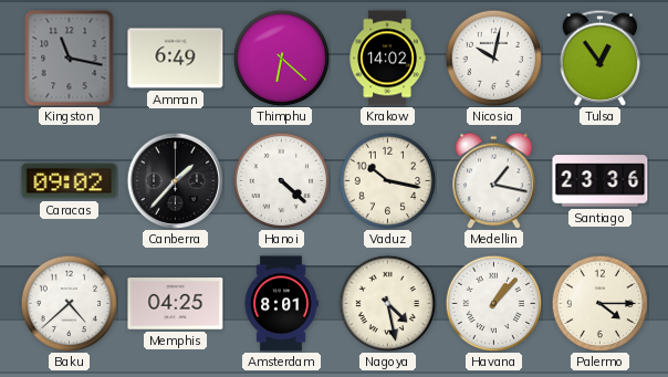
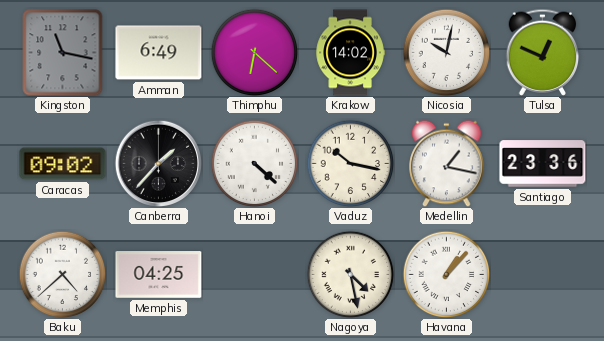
Tulsa: 12:54 -> 12:49 (543, 52)
Amsterdam: 8:01 -> none (281, 304)
Palermo: 4:15 -> none (599, 303)
